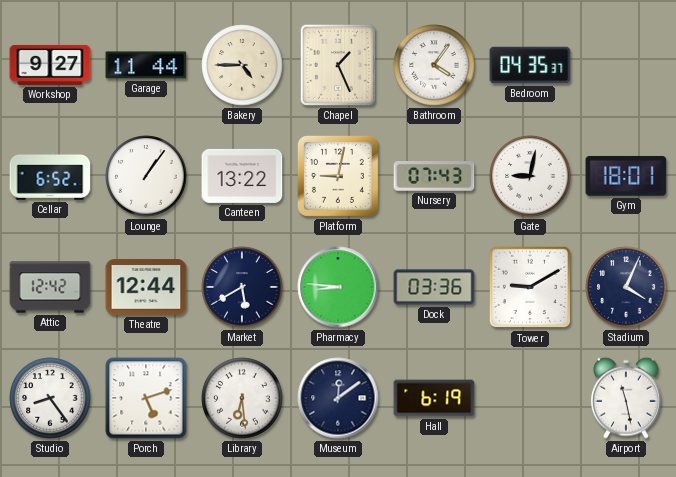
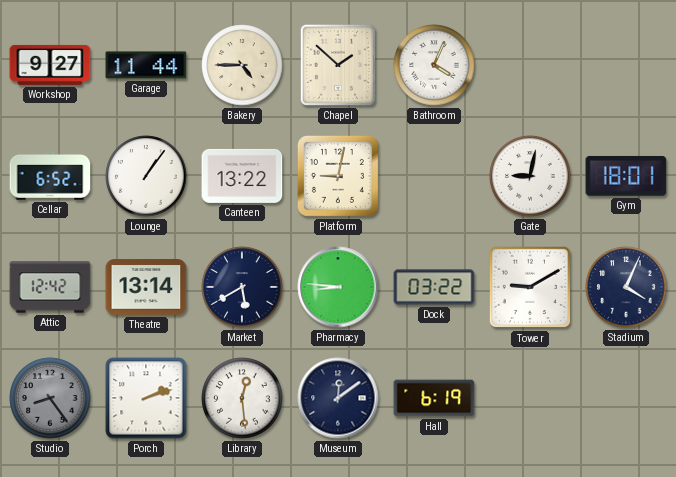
Chapel: 1:26 -> 1:52 (338, 65)
Bathroom: 4:06 -> 4:04 (434, 65)
Bedroom: 04:35 -> none (530, 65)
Nursery: 07:43 -> none (434, 176)
Theatre: 12:44 -> 13:14 (146, 287)
Dock: 03:36 -> 03:22 (434, 287)
Studio dial: white -> grey (50, 398)
Porch: 5:12 -> 2:12 (146, 398)
Library: 6:29 -> 12:29 (242, 398)
Airport: 11:28 -> none (626, 398)
